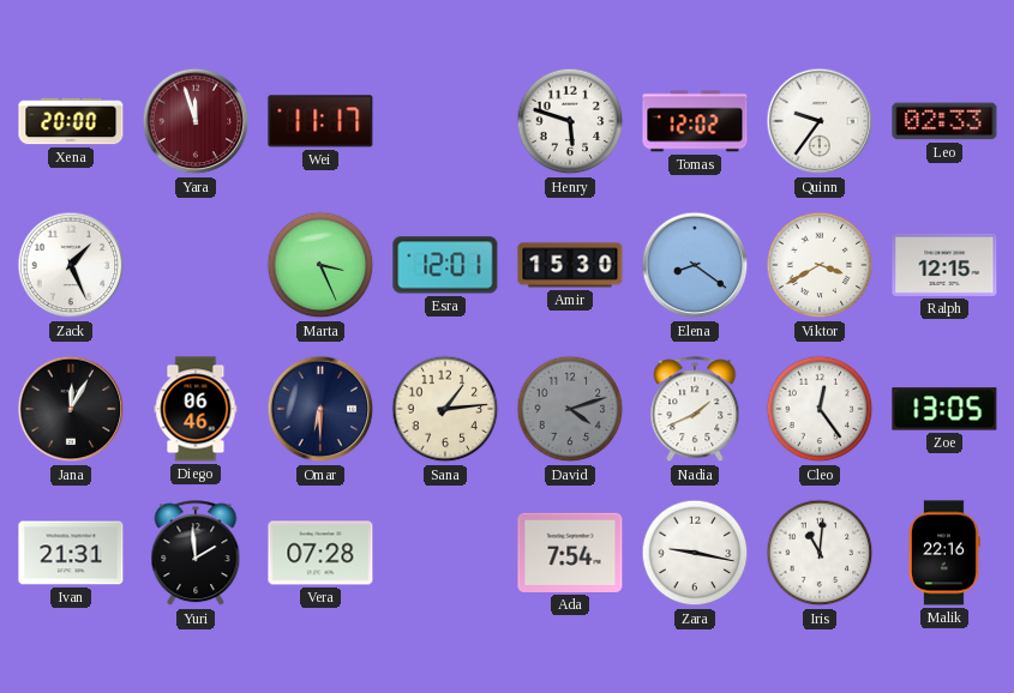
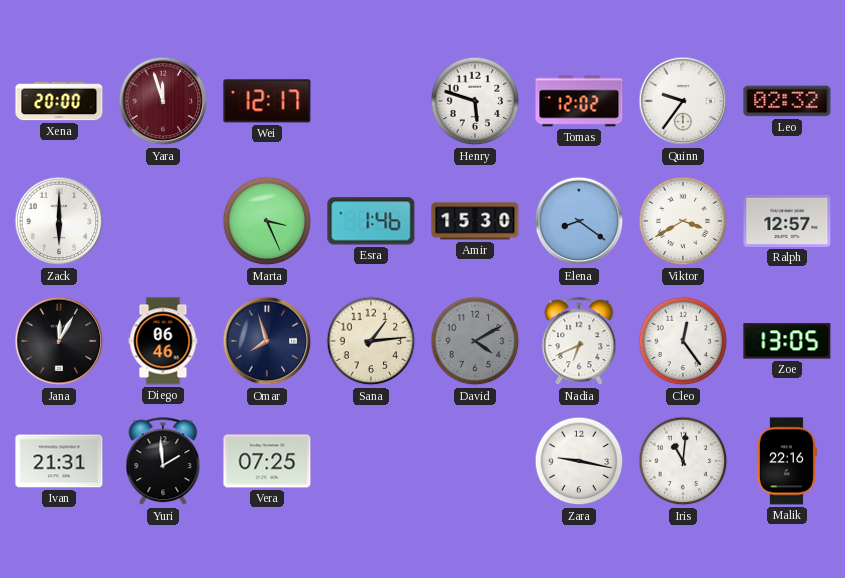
Wei: 11:17 -> 12:17 (267, 101)
Leo: 02:33 -> 02:32 (787, 101)
Zack: 1:26 -> 6:00 (59, 221)
Esra: 12:01 -> 1:46 (371, 221)
Ralph: 12:15 -> 12:57 (787, 221)
Omar: 6:30 -> 7:57 (267, 341)
David: 4:12 -> 4:10 (475, 341)
Nadia: 1:41 -> 6:41 (579, 342)
Vera: 07:28 -> 07:25 (267, 461)
Ada: 7:54 -> none (570, 553)
